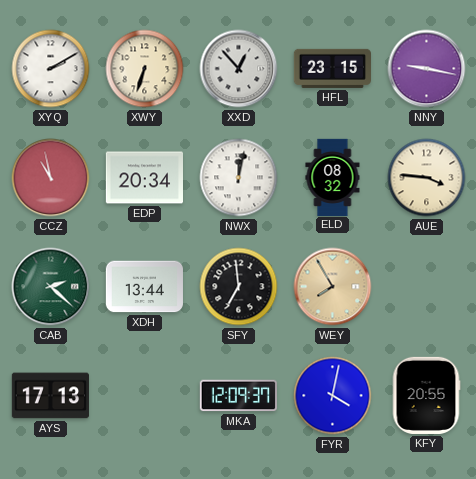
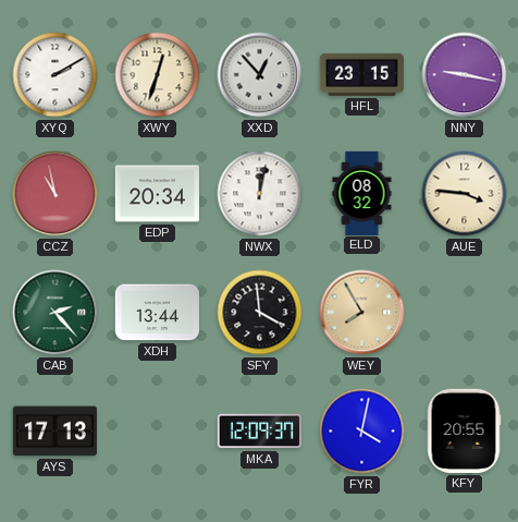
XWY: 6:33 -> 12:33 (158, 75)
CAB: 2:22 -> 2:23 (55, 313)
SFY: 6:59 -> 3:59 (260, 313)
